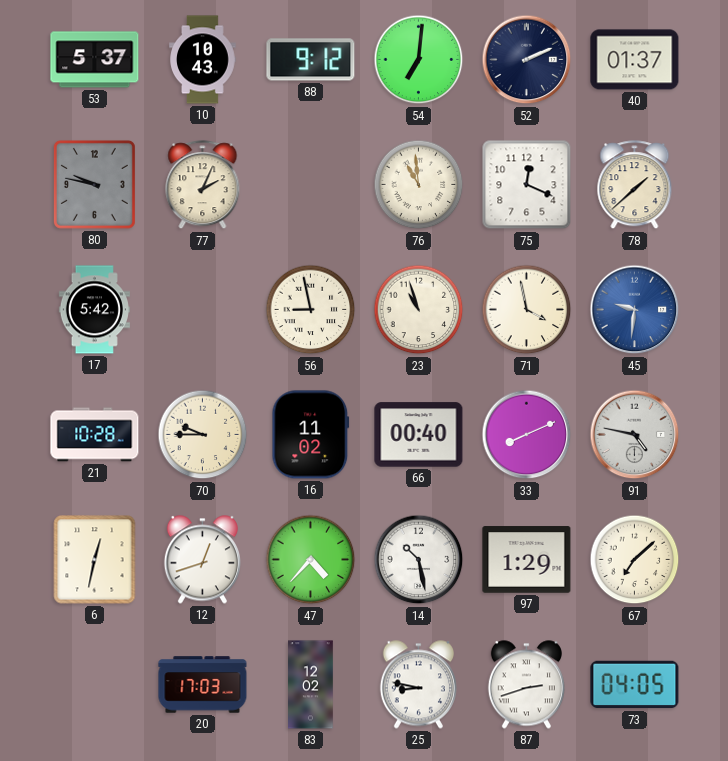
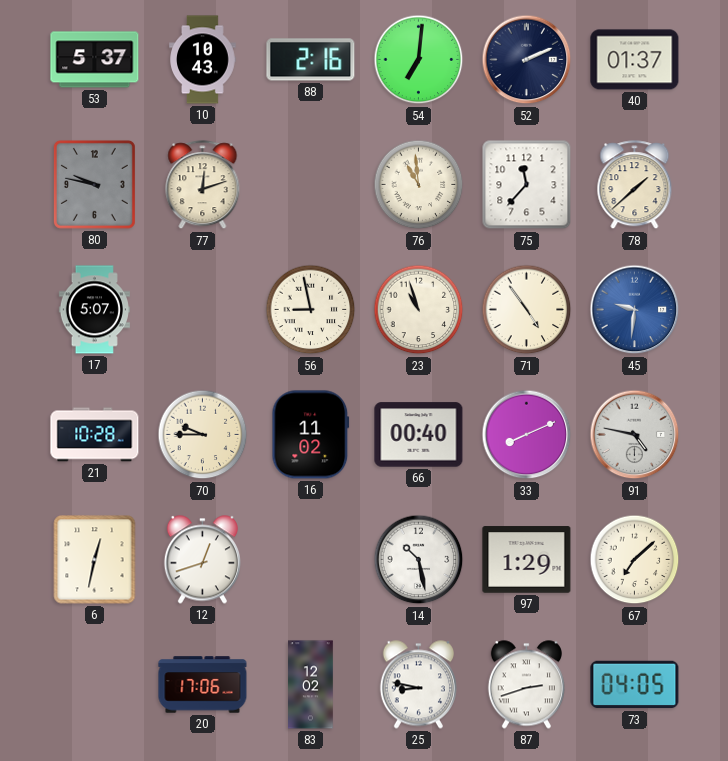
88: 9:12 -> 2:16 (311, 60)
77: 2:04 -> 12:12 (203, 185)
75: 12:19 -> 11:37 (527, 185)
17: 5:42 -> 5:07 (94, 310)
71: 3:58 -> 4:54 (527, 310)
47: 4:37 -> none (311, 560)
20: 17:03 -> 17:06 (203, 685)
